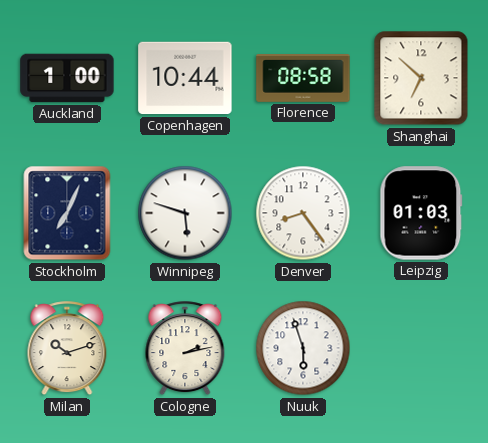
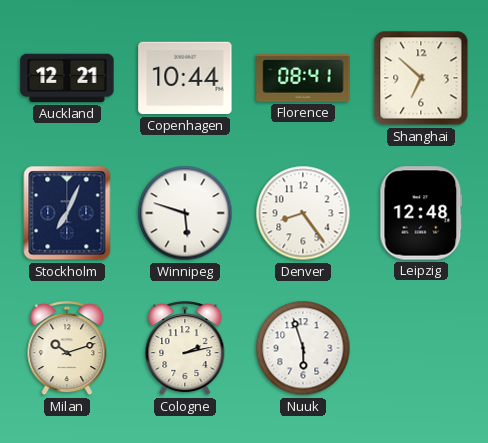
Auckland: 1:00 -> 12:21 (67, 78)
Florence: 08:58 -> 08:41 (303, 79)
Leipzig: 01:03 -> 12:48 (421, 213)
